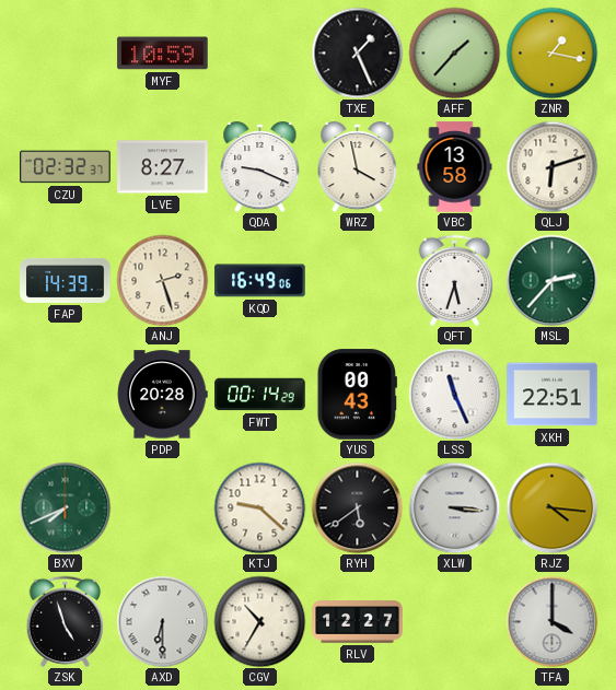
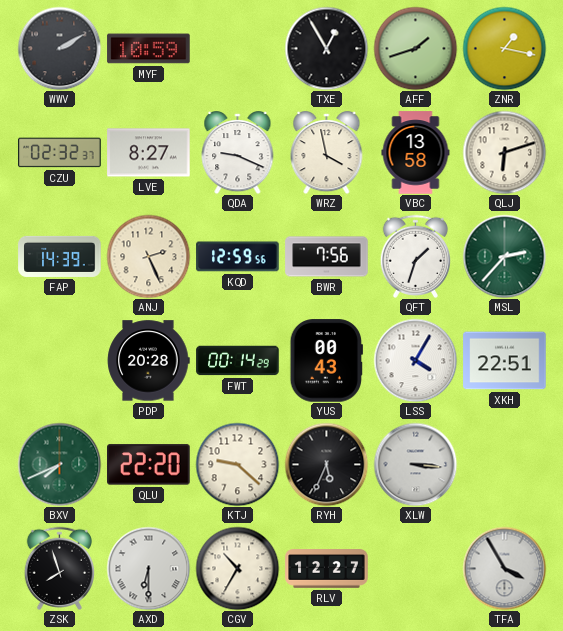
WWV: none -> 2:10 (59, 48)
TXE: 1:26 -> 12:55 (326, 48)
AFF: 1:37 -> 1:42 (415, 48)
ANJ: 2:27 -> 2:26 (148, 256)
KQD: 16:49 -> 12:59 (238, 257)
BWR: none -> 7:56 (327, 257)
QFT: 5:33 -> 1:33 (415, 256)
LSS: 11:26 -> 4:05 (415, 360)
QLU: none -> 22:20 (149, 465)
RYH: 5:39 -> 5:34 (326, 464)
RJZ: 4:16 -> none (551, 507)
ZSK: 4:57 -> 7:57 (59, 568)
TFA: 4:00 -> 3:55 (504, 568)
